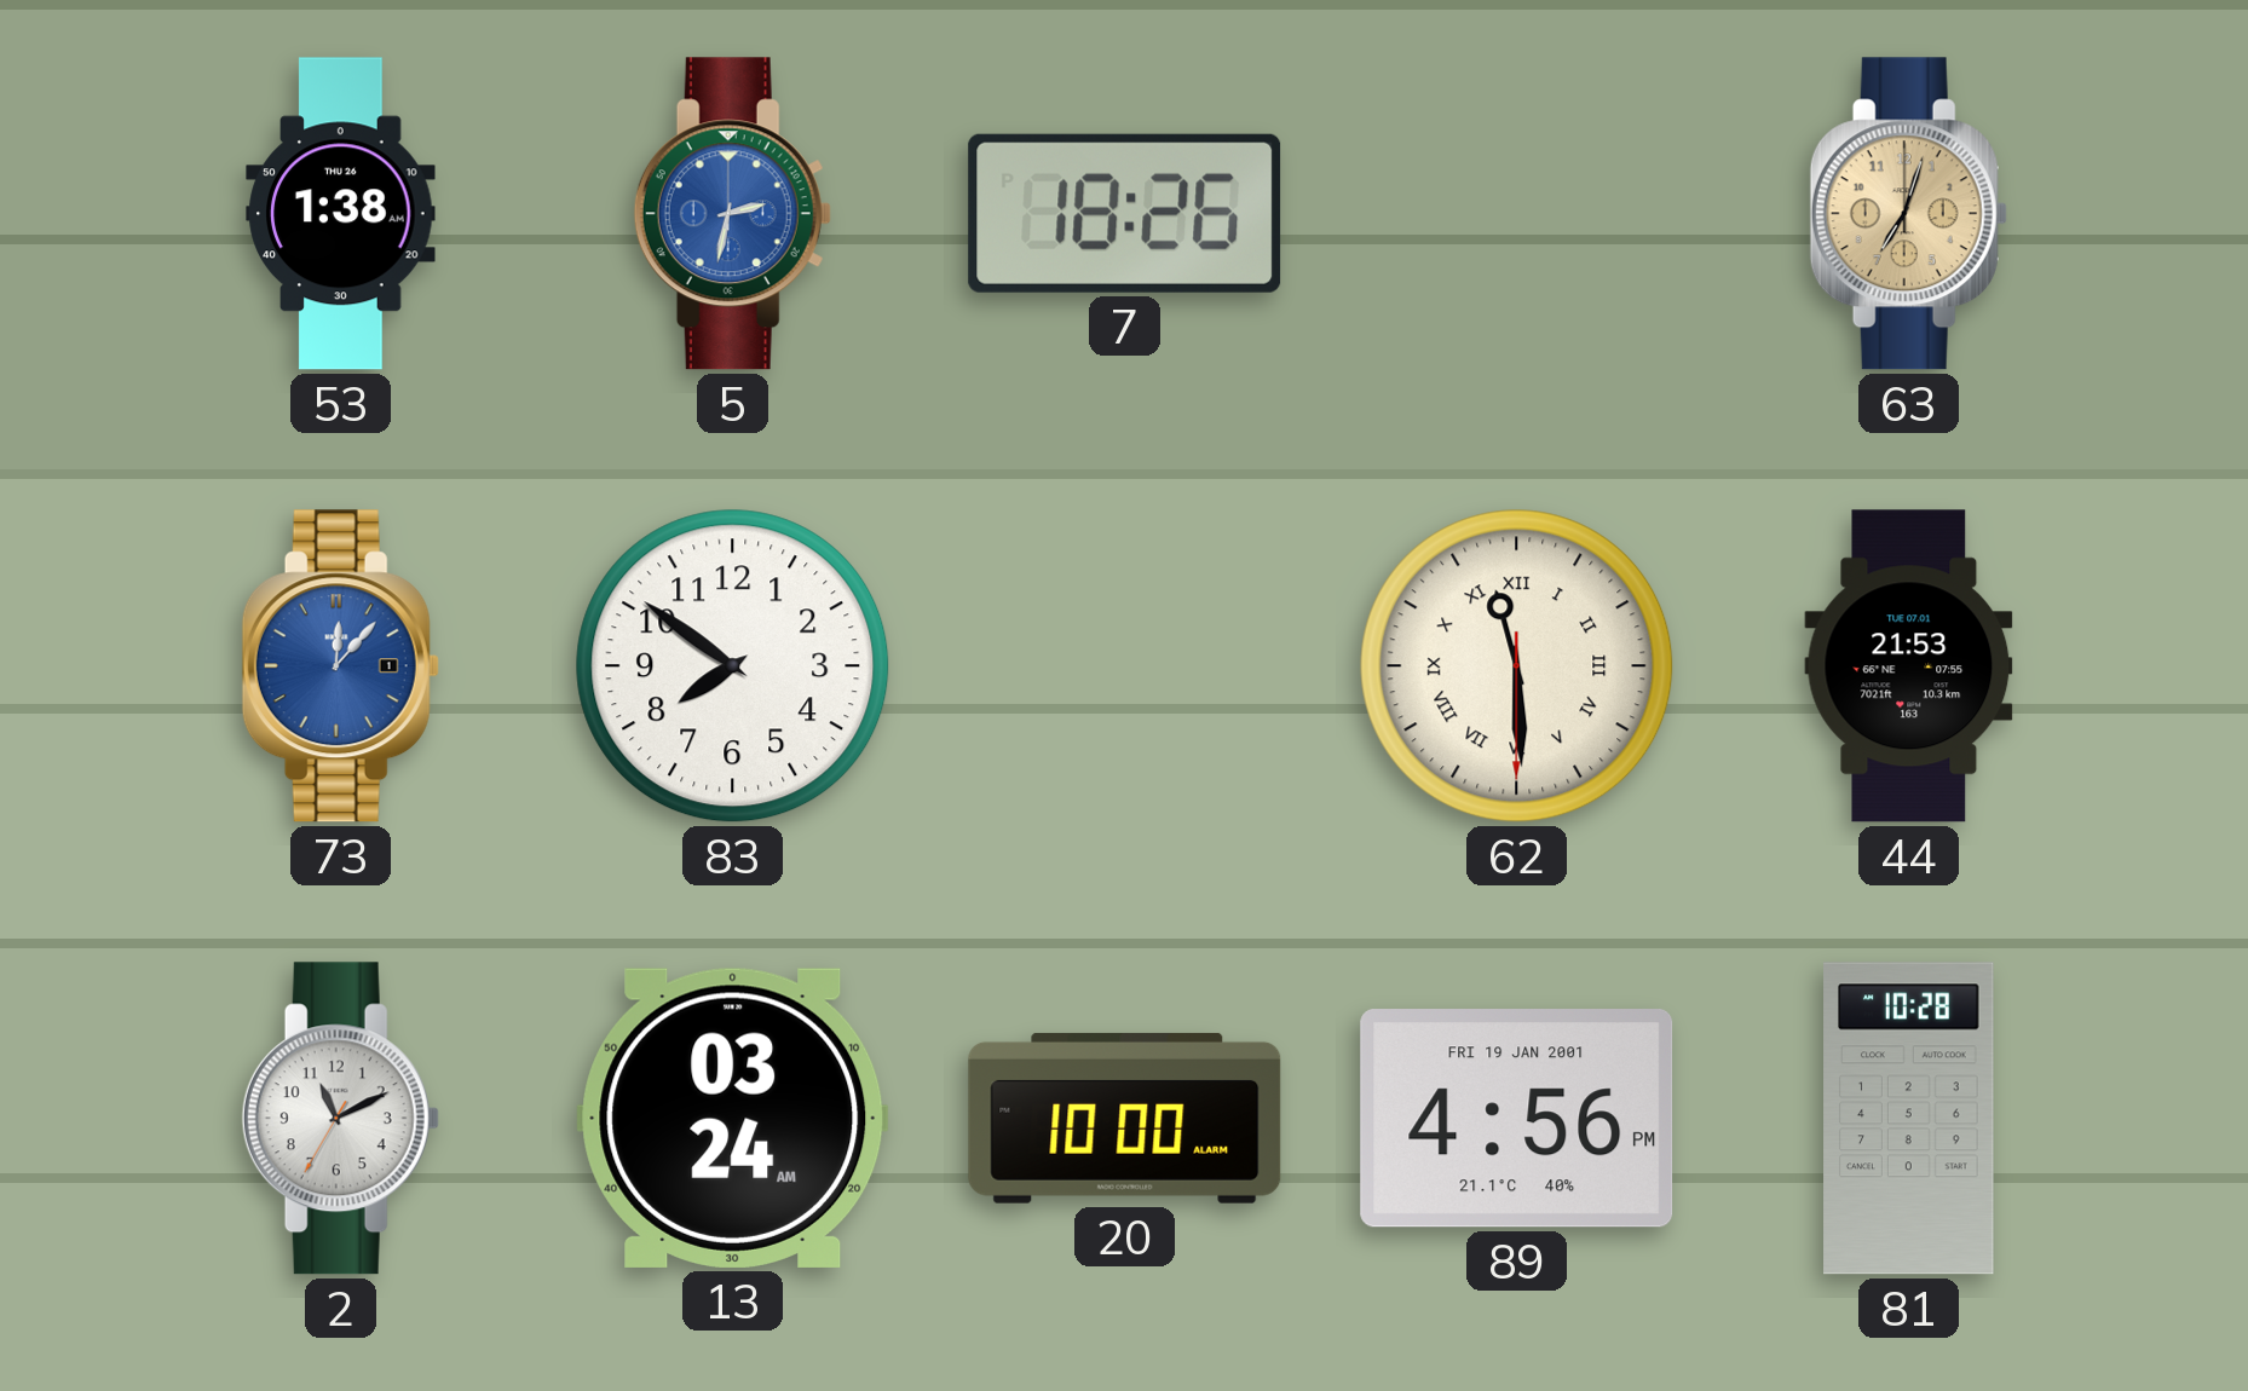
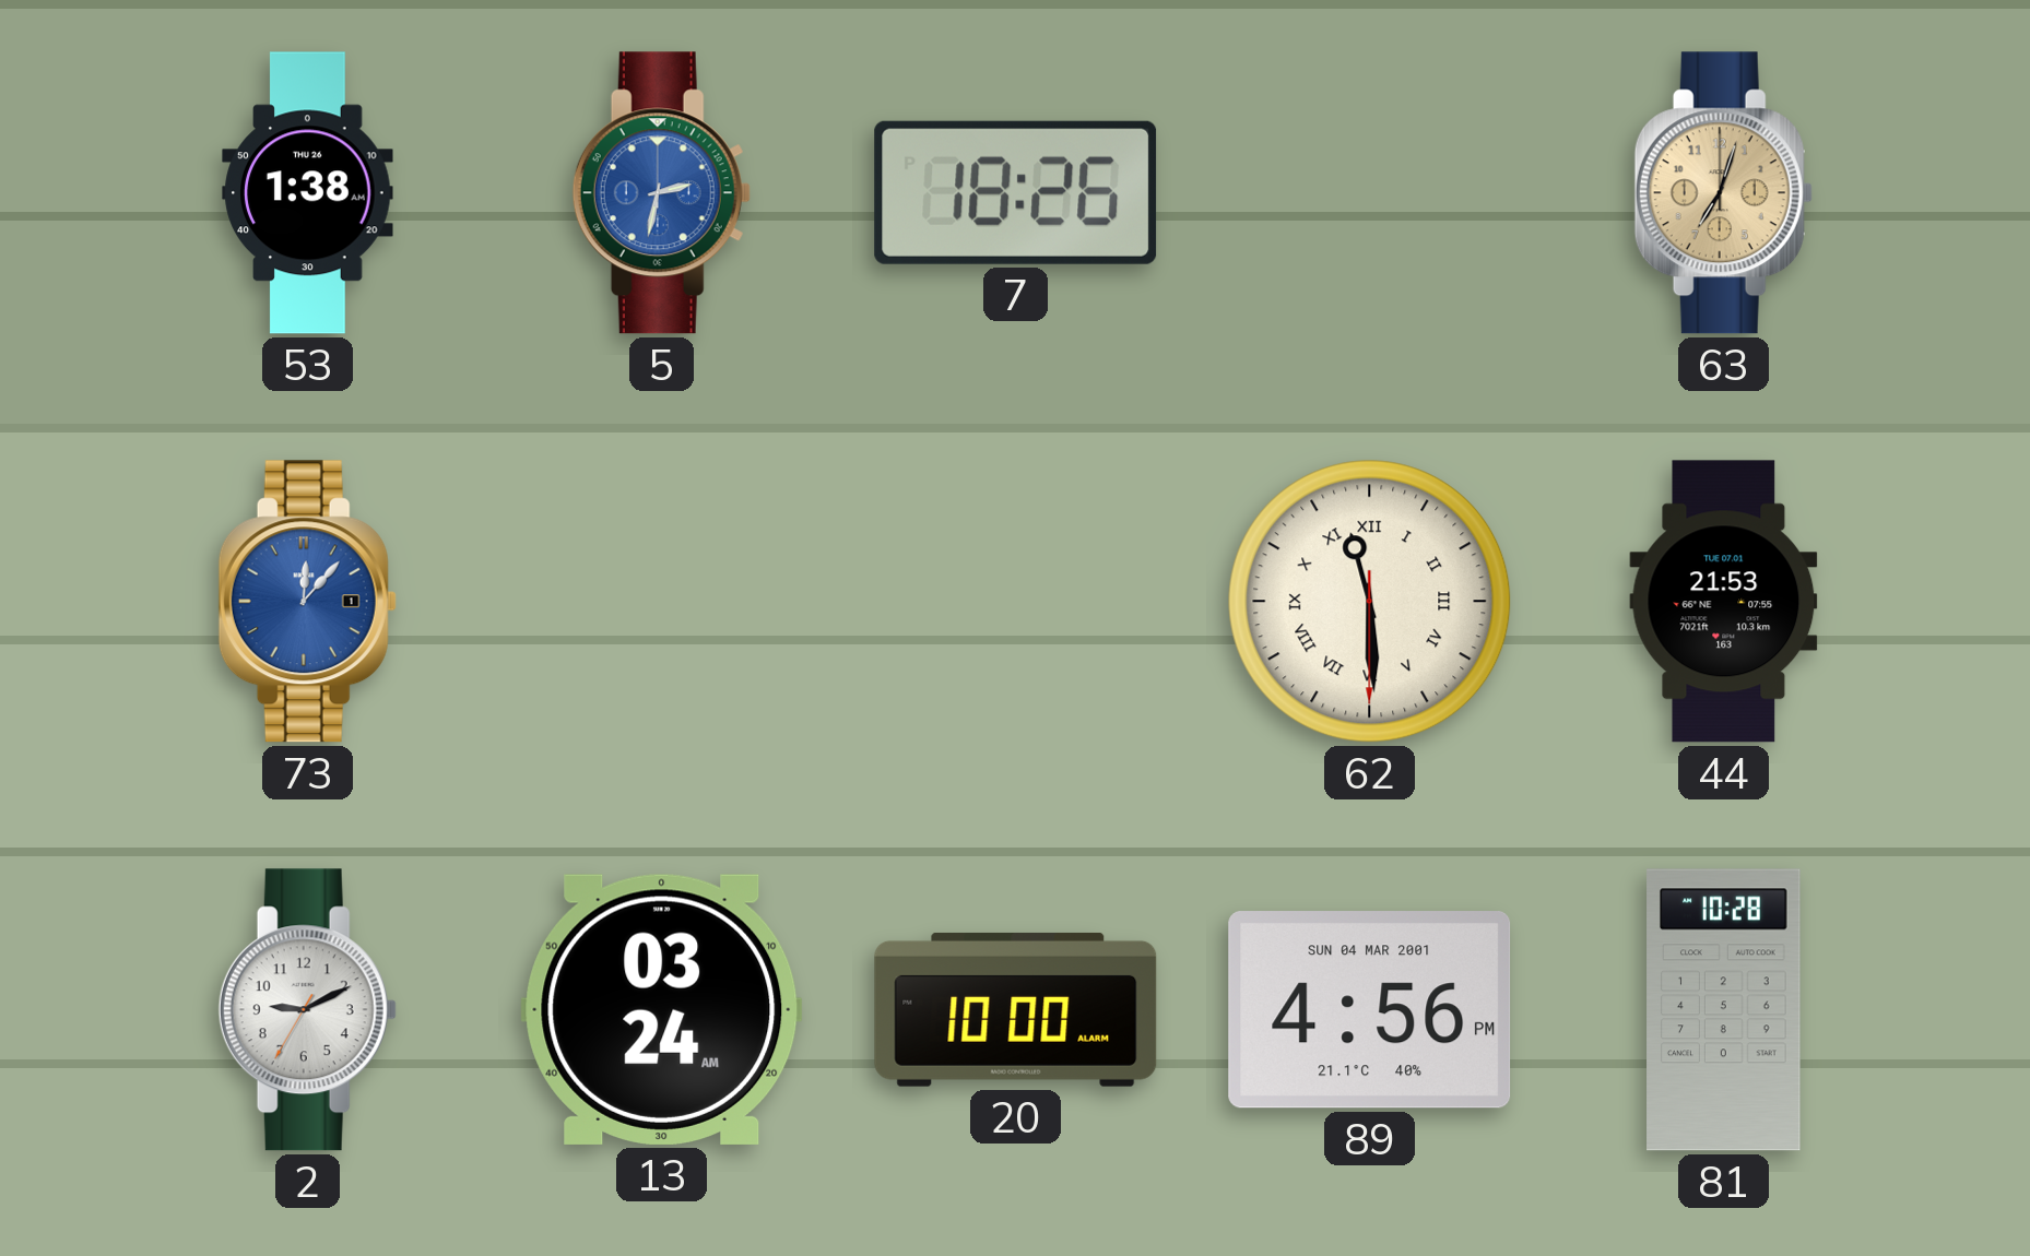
83: 7:51 -> none (733, 666)
2: 11:10 -> 9:10 (307, 1010)
89 date: FRI 19 JAN 2001 -> SUN 04 MAR 2001 (1370, 1010)
